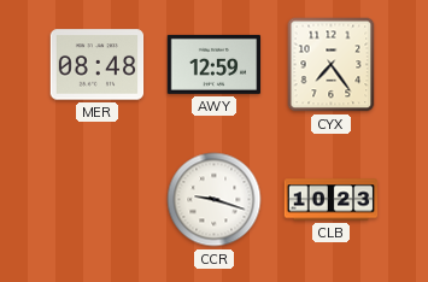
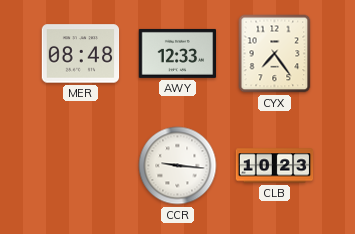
AWY: 12:59 -> 12:33 (178, 53)
CCR: 9:18 -> 9:16 (178, 166)
